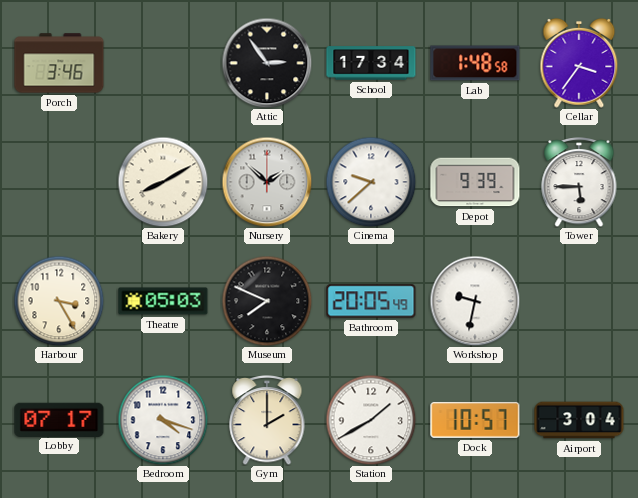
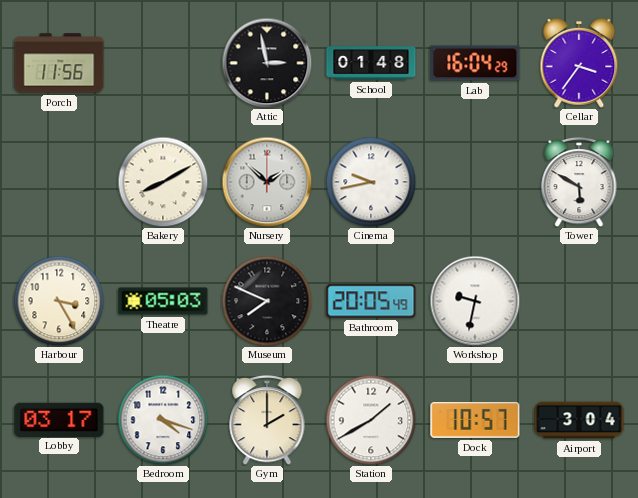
Porch: 3:46 -> 11:56 (59, 63)
Attic: 2:54 -> 2:58 (267, 63)
School: 17:34 -> 01:48 (371, 63)
Lab: 1:48 -> 16:04 (475, 63)
Cinema: 9:38 -> 9:43 (371, 182)
Depot: 9:39 -> none (475, 182)
Tower: 5:45 -> 5:50 (579, 182)
Lobby: 07:17 -> 03:17 (59, 419)
